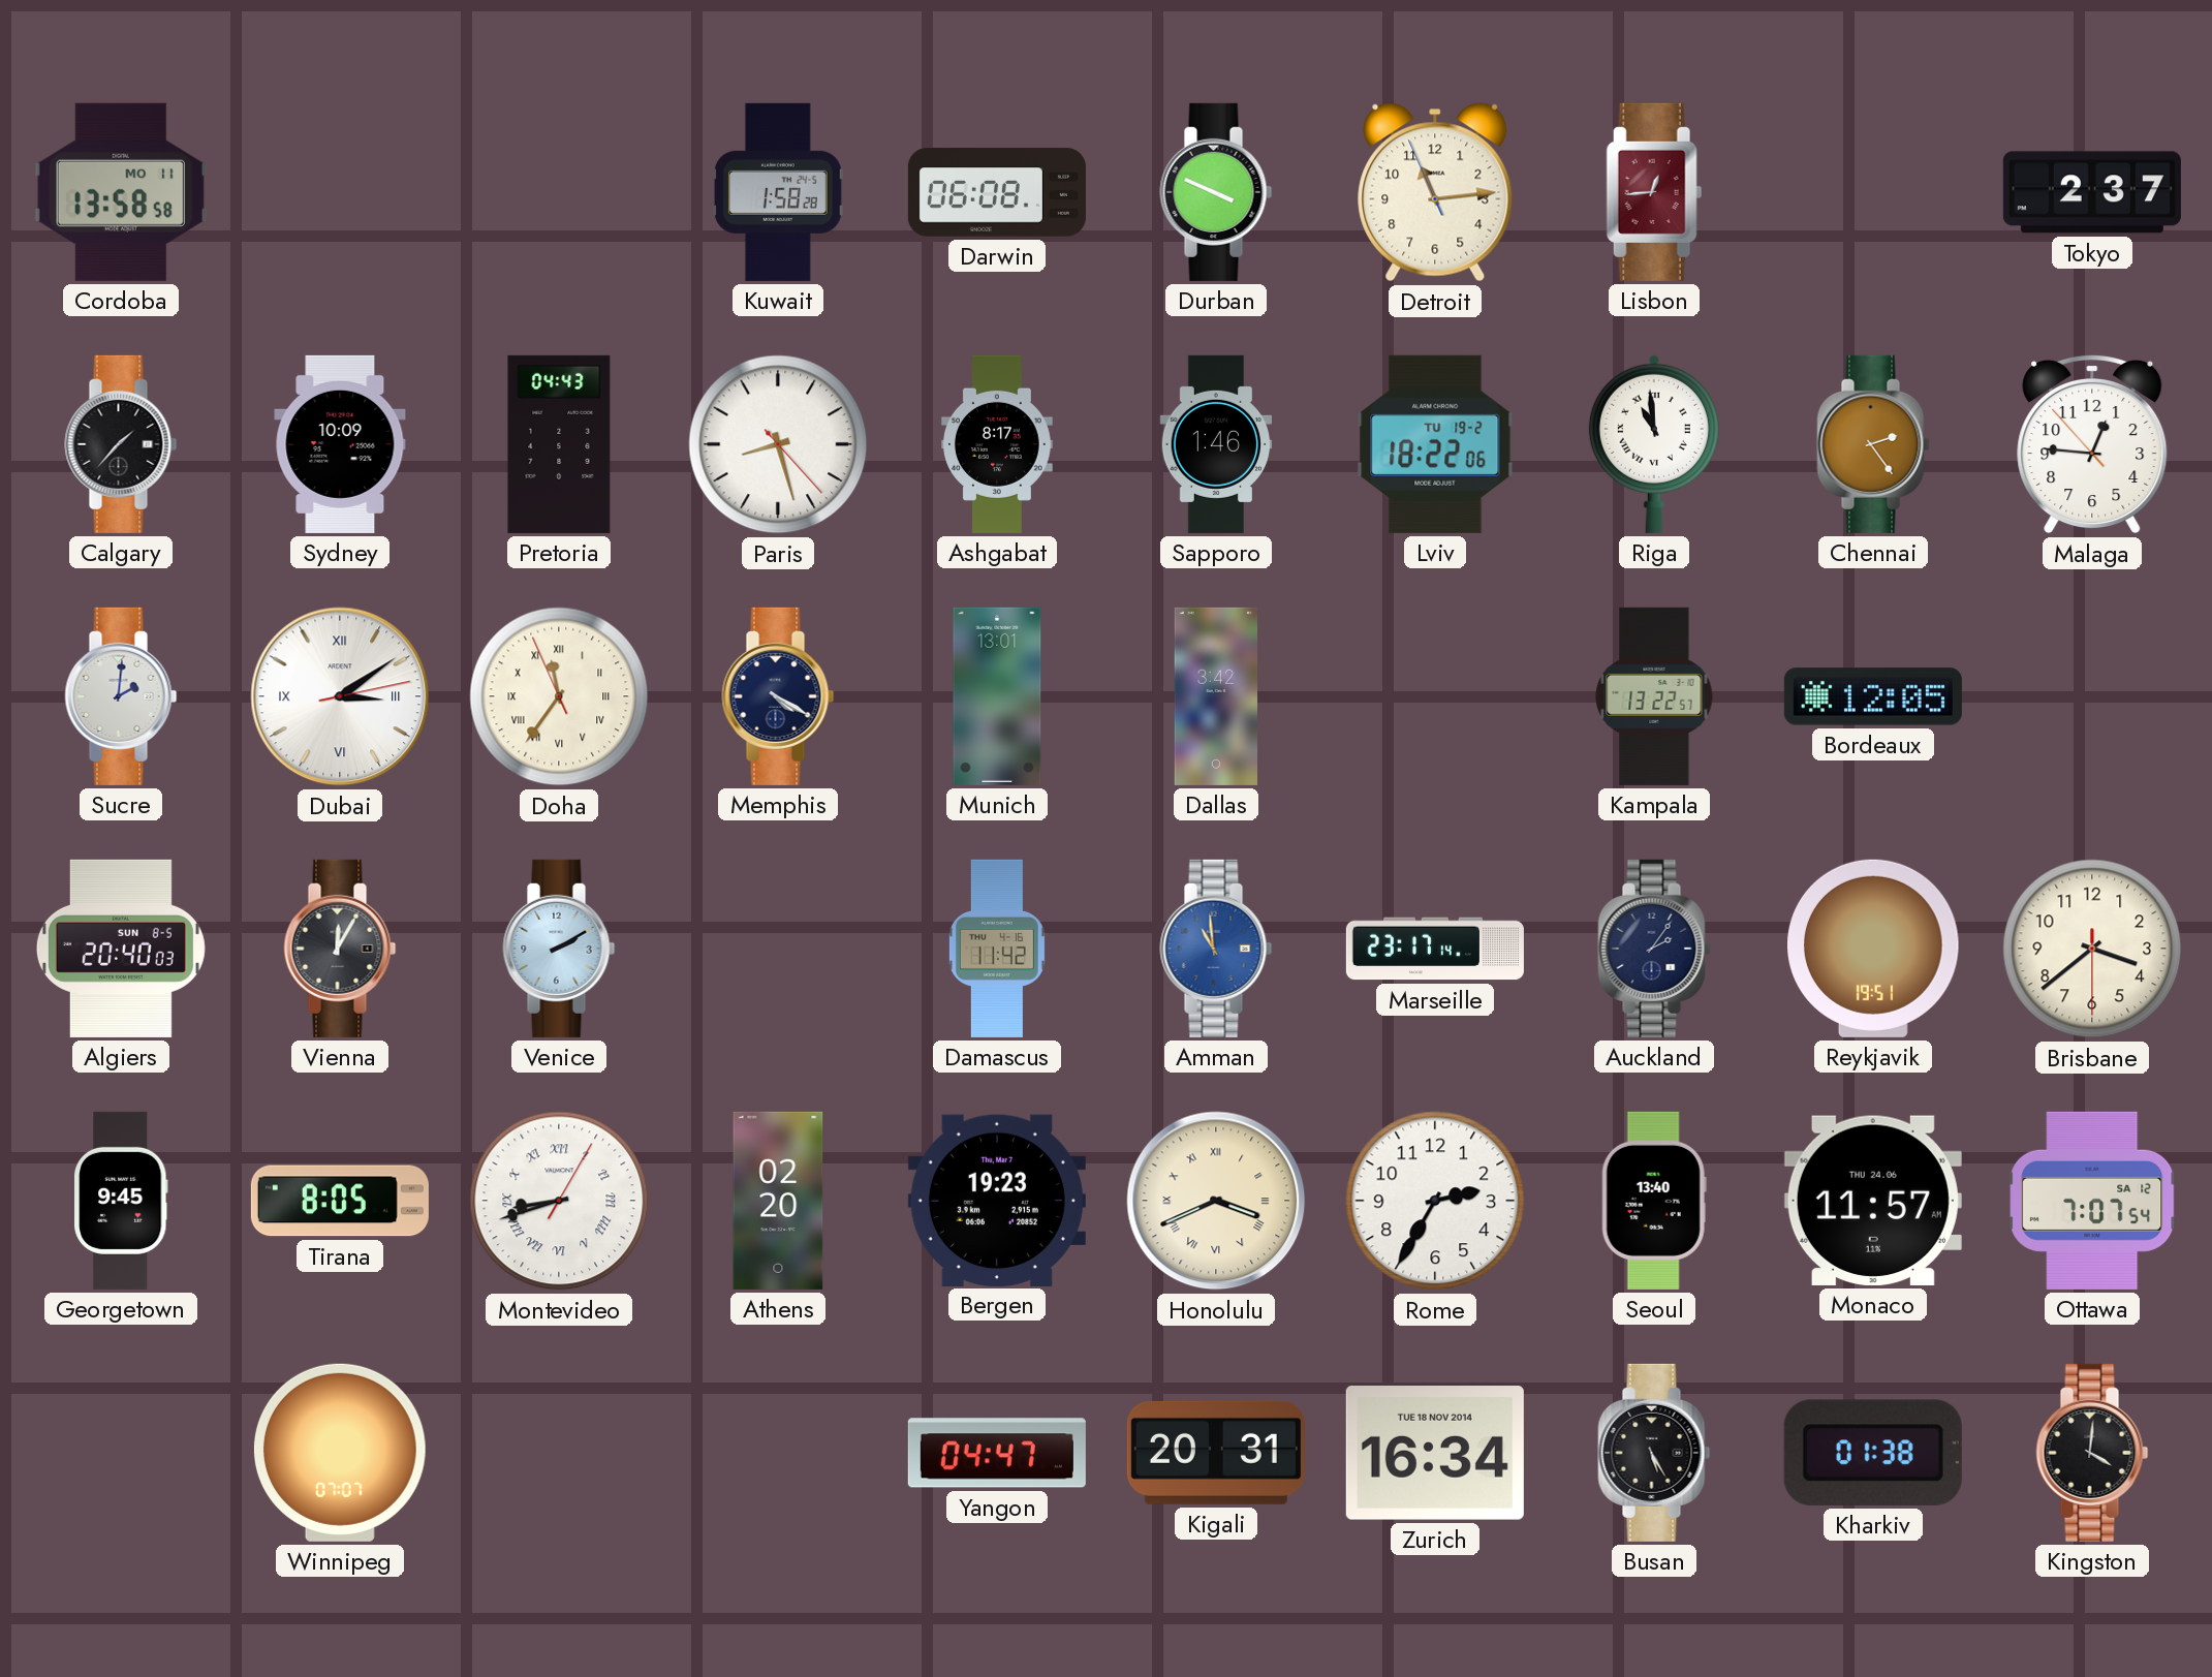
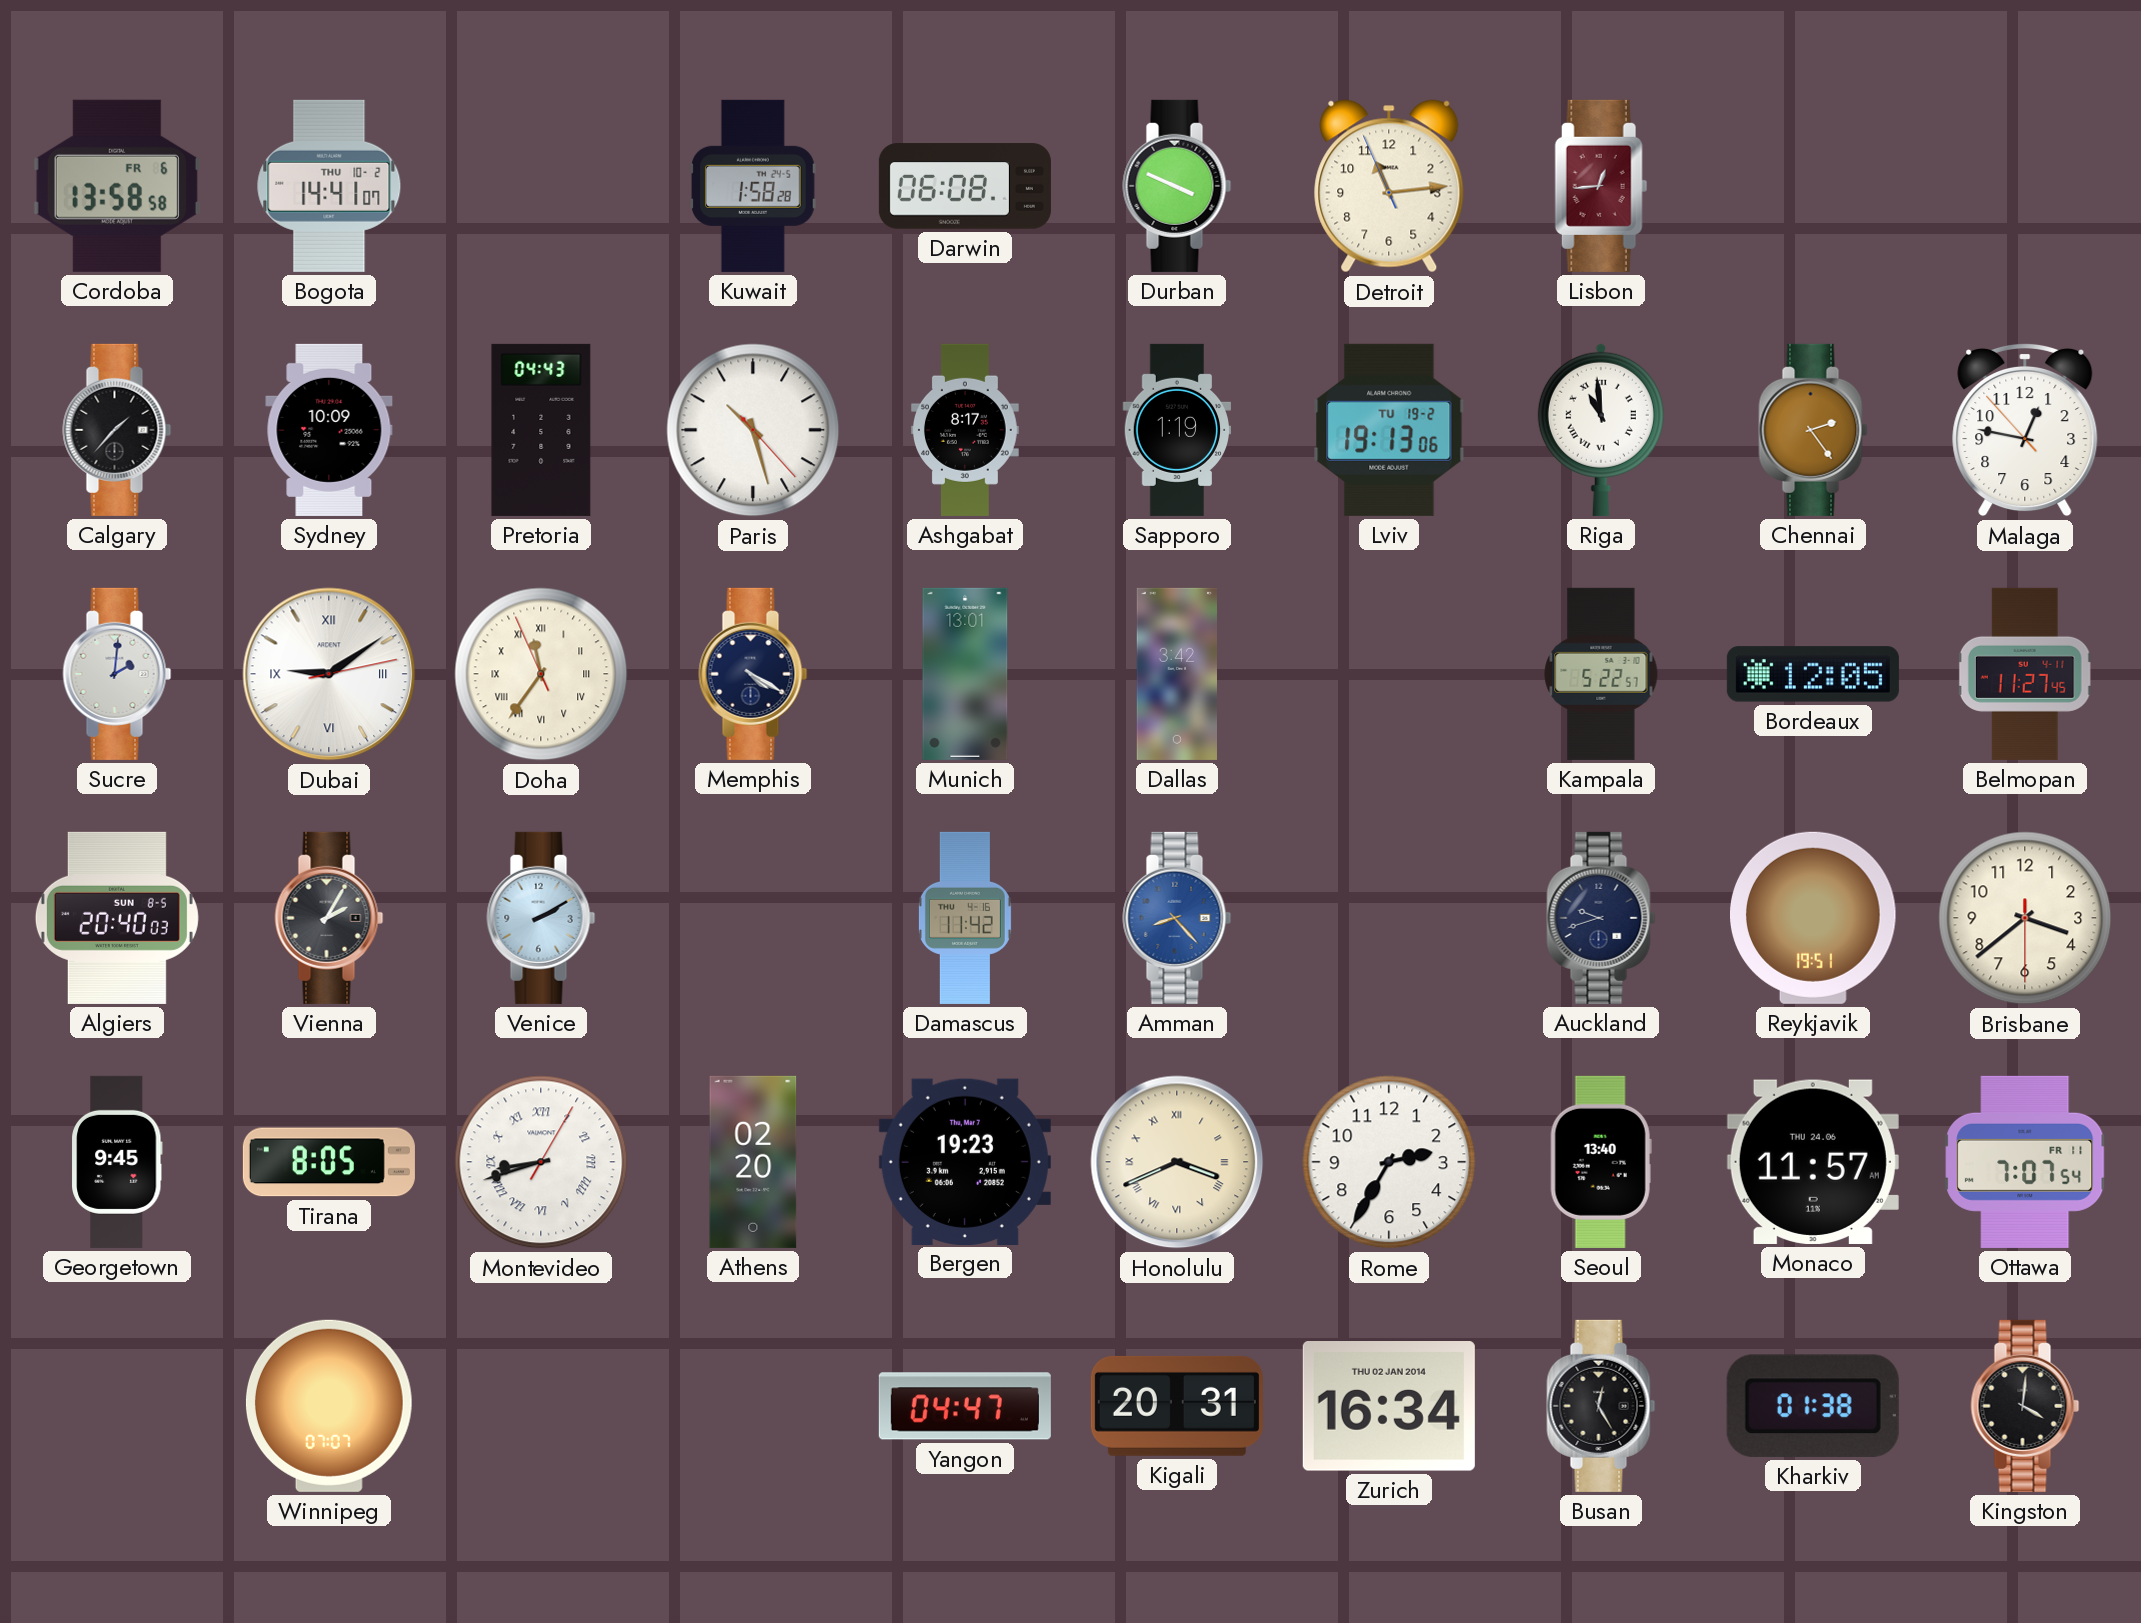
Cordoba date: MO 11 -> FR 6 (117, 186)
Bogota: none -> 14:41 (329, 186)
Tokyo: 2:37 -> none (2092, 192)
Paris: 8:27 -> 10:27 (753, 430)
Sapporo: 1:46 -> 1:19 (1177, 430)
Lviv: 18:22 -> 19:13 (1389, 430)
Malaga: 12:45 -> 12:46 (2025, 430)
Dubai: 3:09 -> 9:09 (329, 674)
Kampala: 13:22 -> 5:22 (1601, 674)
Belmopan: none -> 11:27 (2025, 674)
Vienna: 12:05 -> 2:05 (329, 918)
Amman: 10:59 -> 8:23 (1177, 918)
Marseille: 23:17 -> none (1435, 949)
Auckland: 2:06 -> 9:42 (1601, 918)
Ottawa date: SA 12 -> FR 11 (2026, 1162)
Zurich date: TUE 18 NOV 2014 -> THU 02 JAN 2014 (1389, 1407)
Busan: 5:25 -> 12:25 (1601, 1406)
